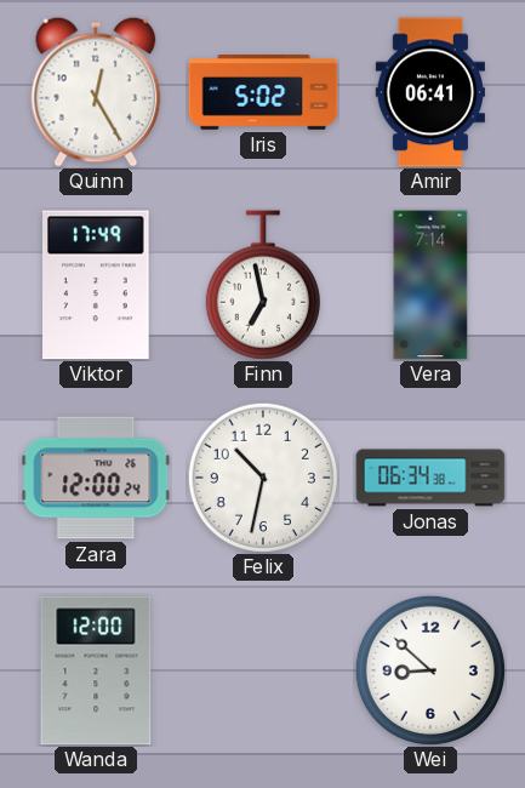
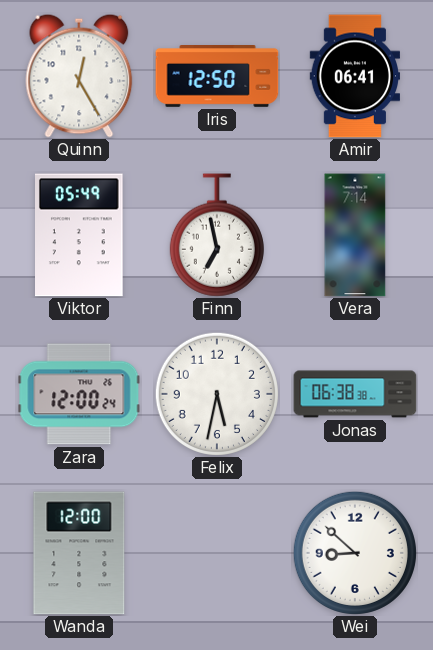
Iris: 5:02 -> 12:50 (217, 77)
Viktor: 17:49 -> 05:49 (80, 235)
Felix: 10:32 -> 5:32 (217, 394)
Jonas: 06:34 -> 06:38 (355, 394)
